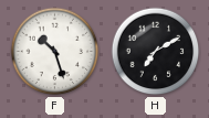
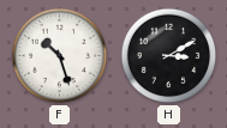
H: 7:10 -> 3:10 (169, 56)
